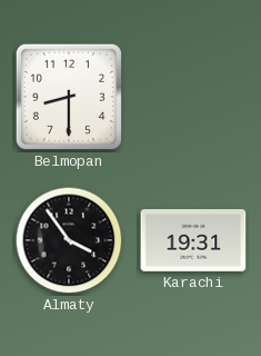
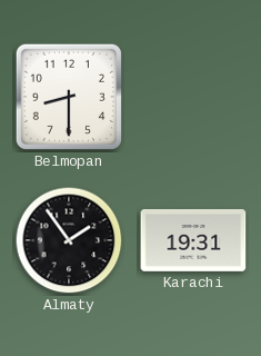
Almaty: 3:54 -> 1:54 (69, 240)
